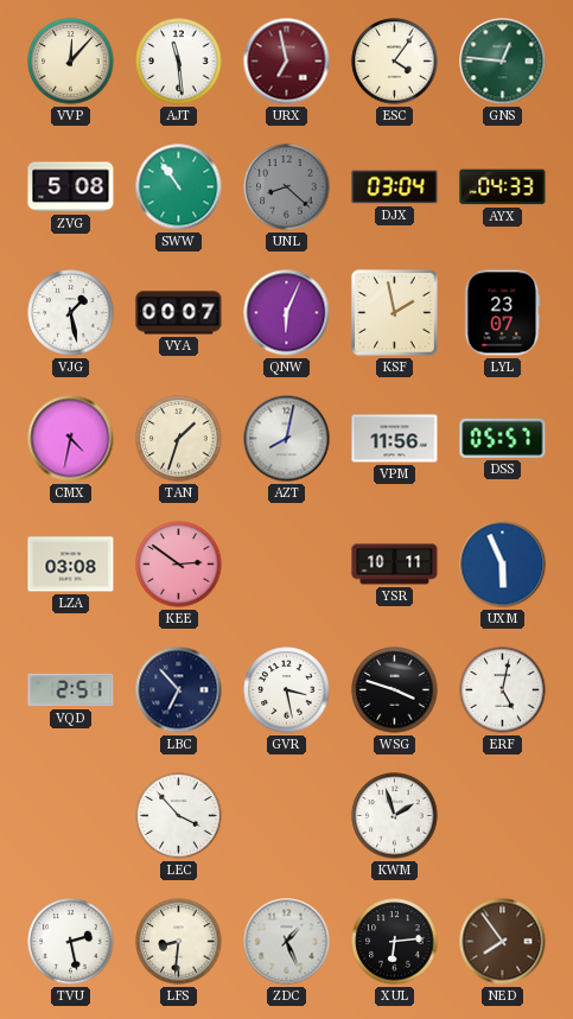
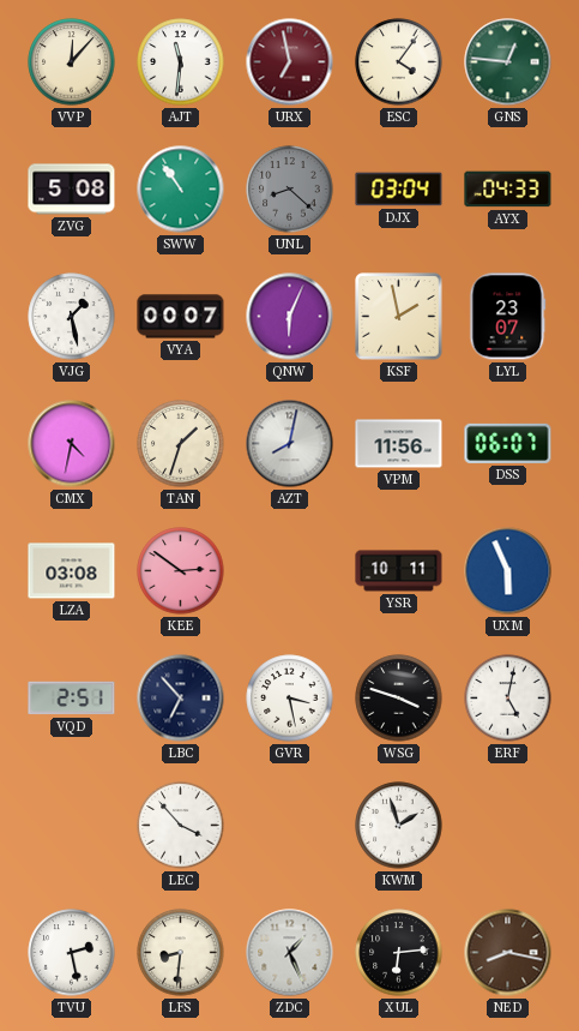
AJT: 11:29 -> 11:31 (181, 62)
DSS: 05:57 -> 06:07 (508, 443)
NED: 7:54 -> 8:17 (508, 953)
